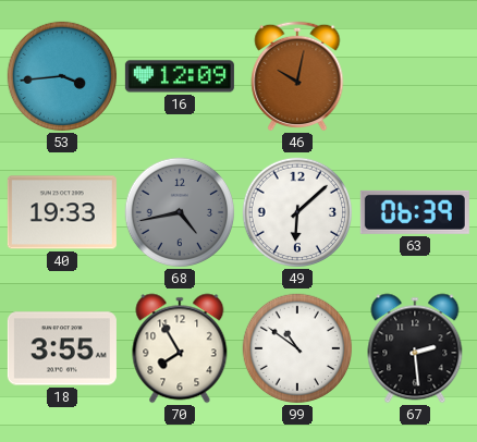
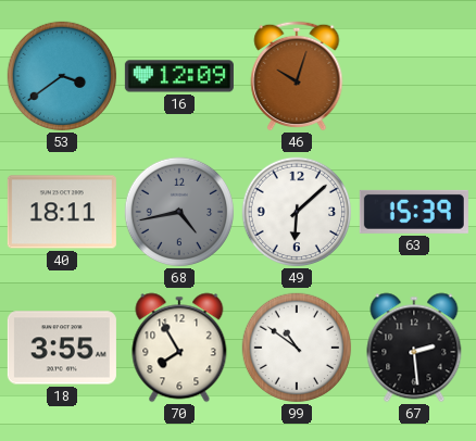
53: 3:44 -> 3:39 (62, 76)
46: 10:02 -> 10:03 (297, 76)
40: 19:33 -> 18:11 (62, 212)
63: 06:39 -> 15:39 (414, 212)
